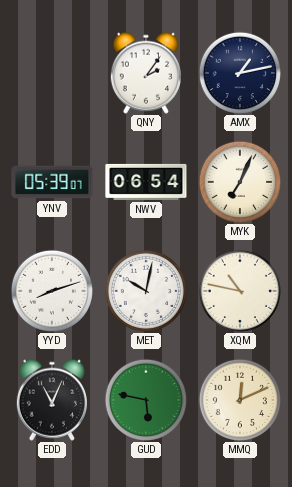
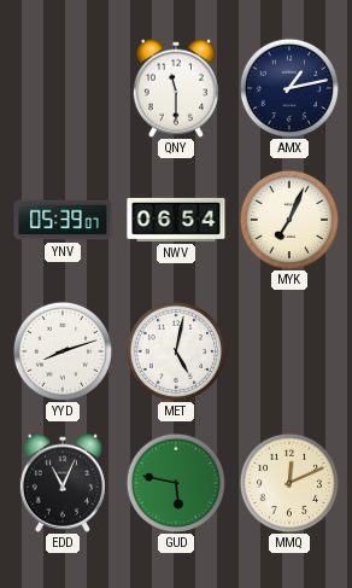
QNY: 2:06 -> 11:30 (176, 88)
MET: 10:02 -> 5:02 (175, 350)
XQM: 10:47 -> none (239, 290)
